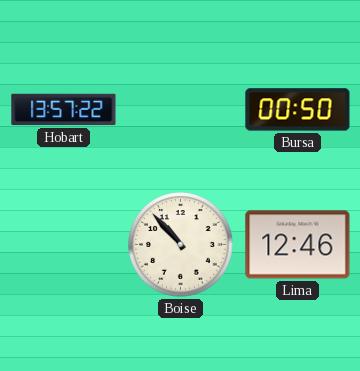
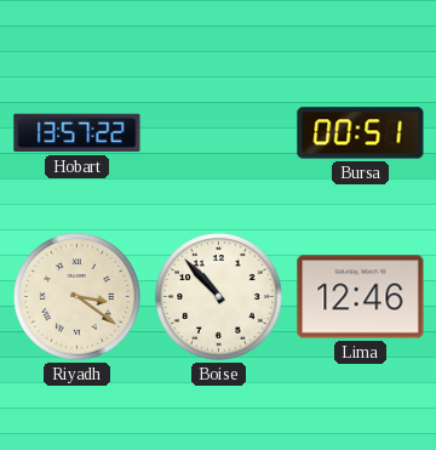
Bursa: 00:50 -> 00:51 (361, 133)
Riyadh: none -> 3:21 (78, 297)
